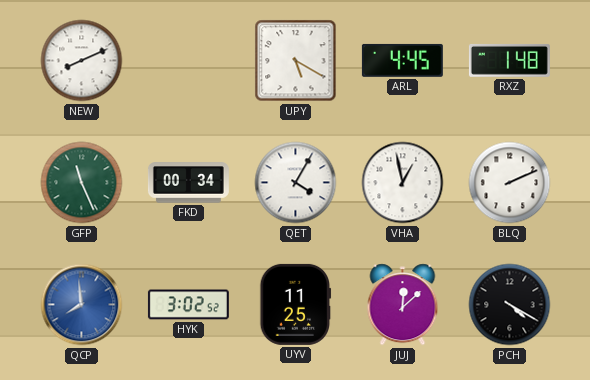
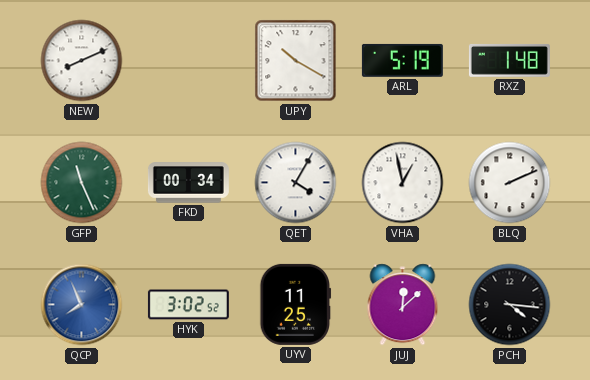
UPY: 5:20 -> 10:20 (296, 61)
ARL: 4:45 -> 5:19 (402, 60)
QCP: 7:59 -> 7:56 (82, 305)
PCH: 4:20 -> 4:16 (510, 305)
